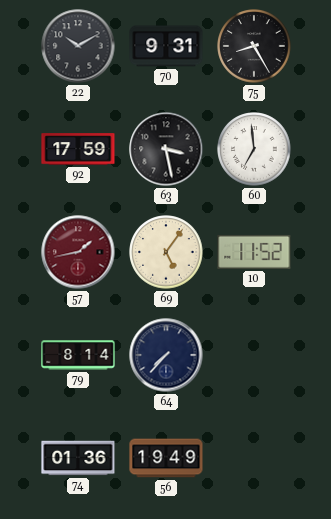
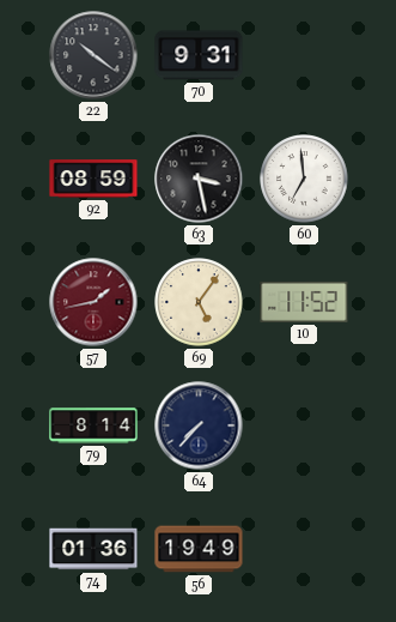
22: 10:10 -> 10:21 (93, 55)
75: 8:25 -> none (254, 46)
92: 17:59 -> 08:59 (93, 179)
